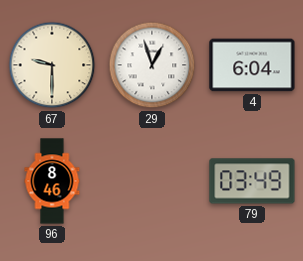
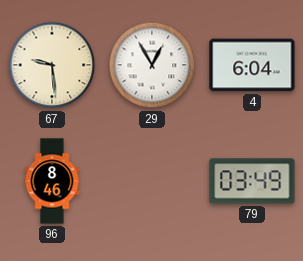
67: 9:30 -> 9:29 (52, 65)
29: 12:57 -> 12:55 (152, 65)
